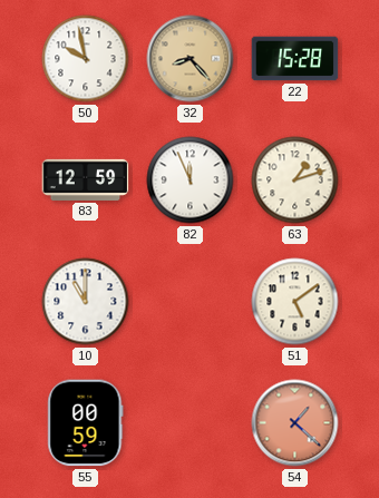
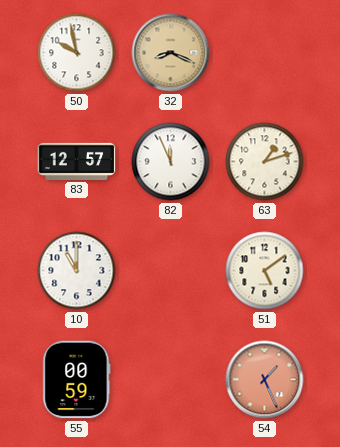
32: 8:23 -> 8:19 (171, 53)
22: 15:28 -> none (295, 59)
83: 12:59 -> 12:57 (77, 161)
54: 1:22 -> 1:26 (265, 380)
